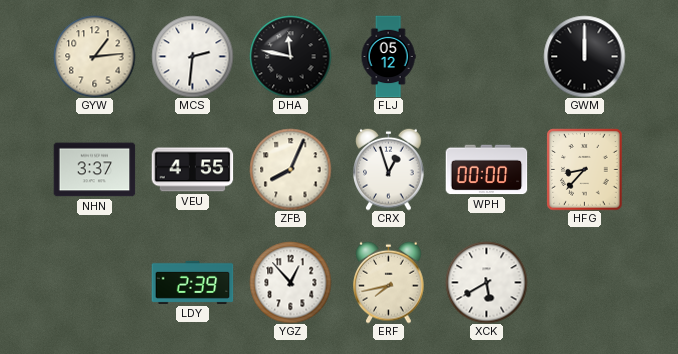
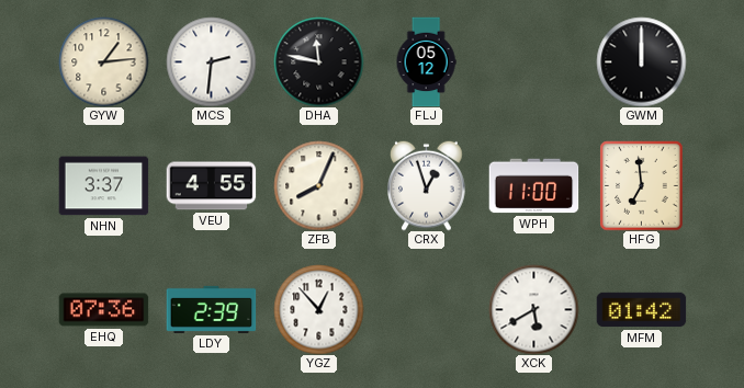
WPH: 00:00 -> 11:00 (533, 186)
HFG: 8:37 -> 6:59 (642, 185)
EHQ: none -> 07:36 (103, 310)
ERF: 7:43 -> none (389, 282)
MFM: none -> 01:42 (641, 310)
